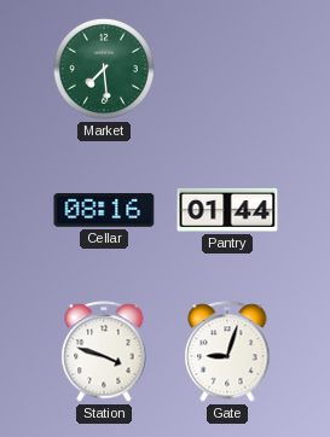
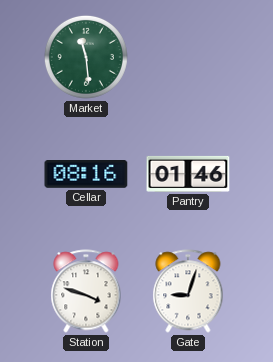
Market: 7:29 -> 11:29 (86, 57)
Pantry: 01:44 -> 01:46 (188, 174)
